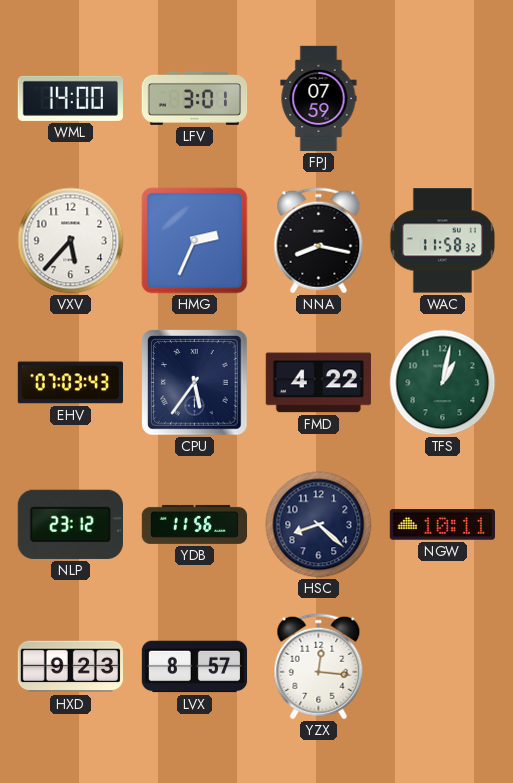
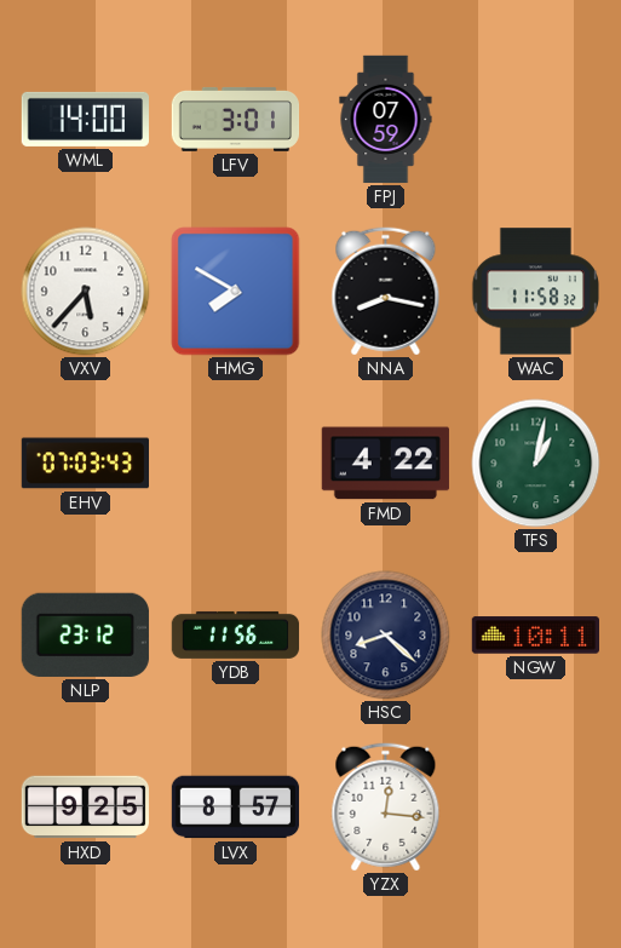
HMG: 2:34 -> 7:50 (236, 292)
CPU: 5:36 -> none (195, 383)
HXD: 9:23 -> 9:25 (85, 808)
